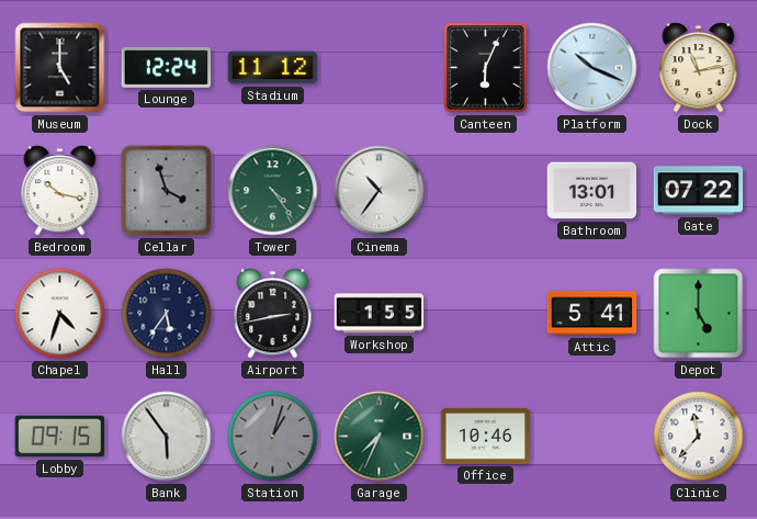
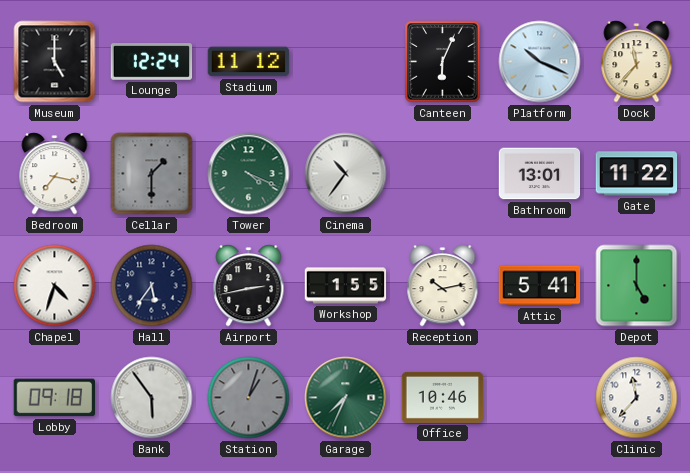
Dock: 11:13 -> 11:37 (637, 62)
Bedroom: 10:17 -> 7:17 (55, 174)
Cellar: 3:57 -> 1:30 (152, 174)
Tower: 4:24 -> 4:19 (249, 174)
Gate: 07:22 -> 11:22 (637, 174)
Reception: none -> 10:13 (443, 286)
Lobby: 09:15 -> 09:18 (54, 398)
